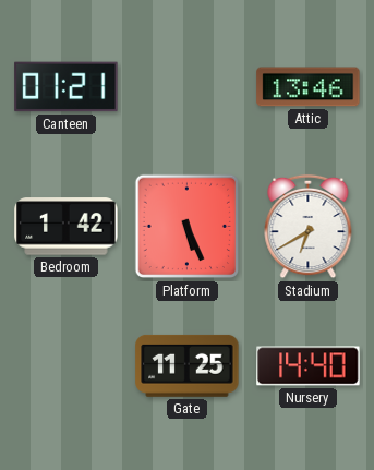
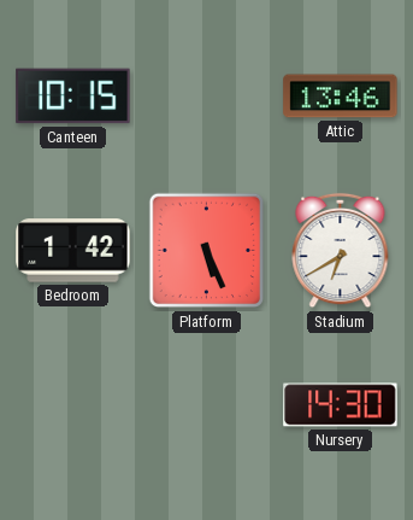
Canteen: 01:21 -> 10:15 (73, 97)
Gate: 11:25 -> none (188, 365)
Nursery: 14:40 -> 14:30 (341, 405)
